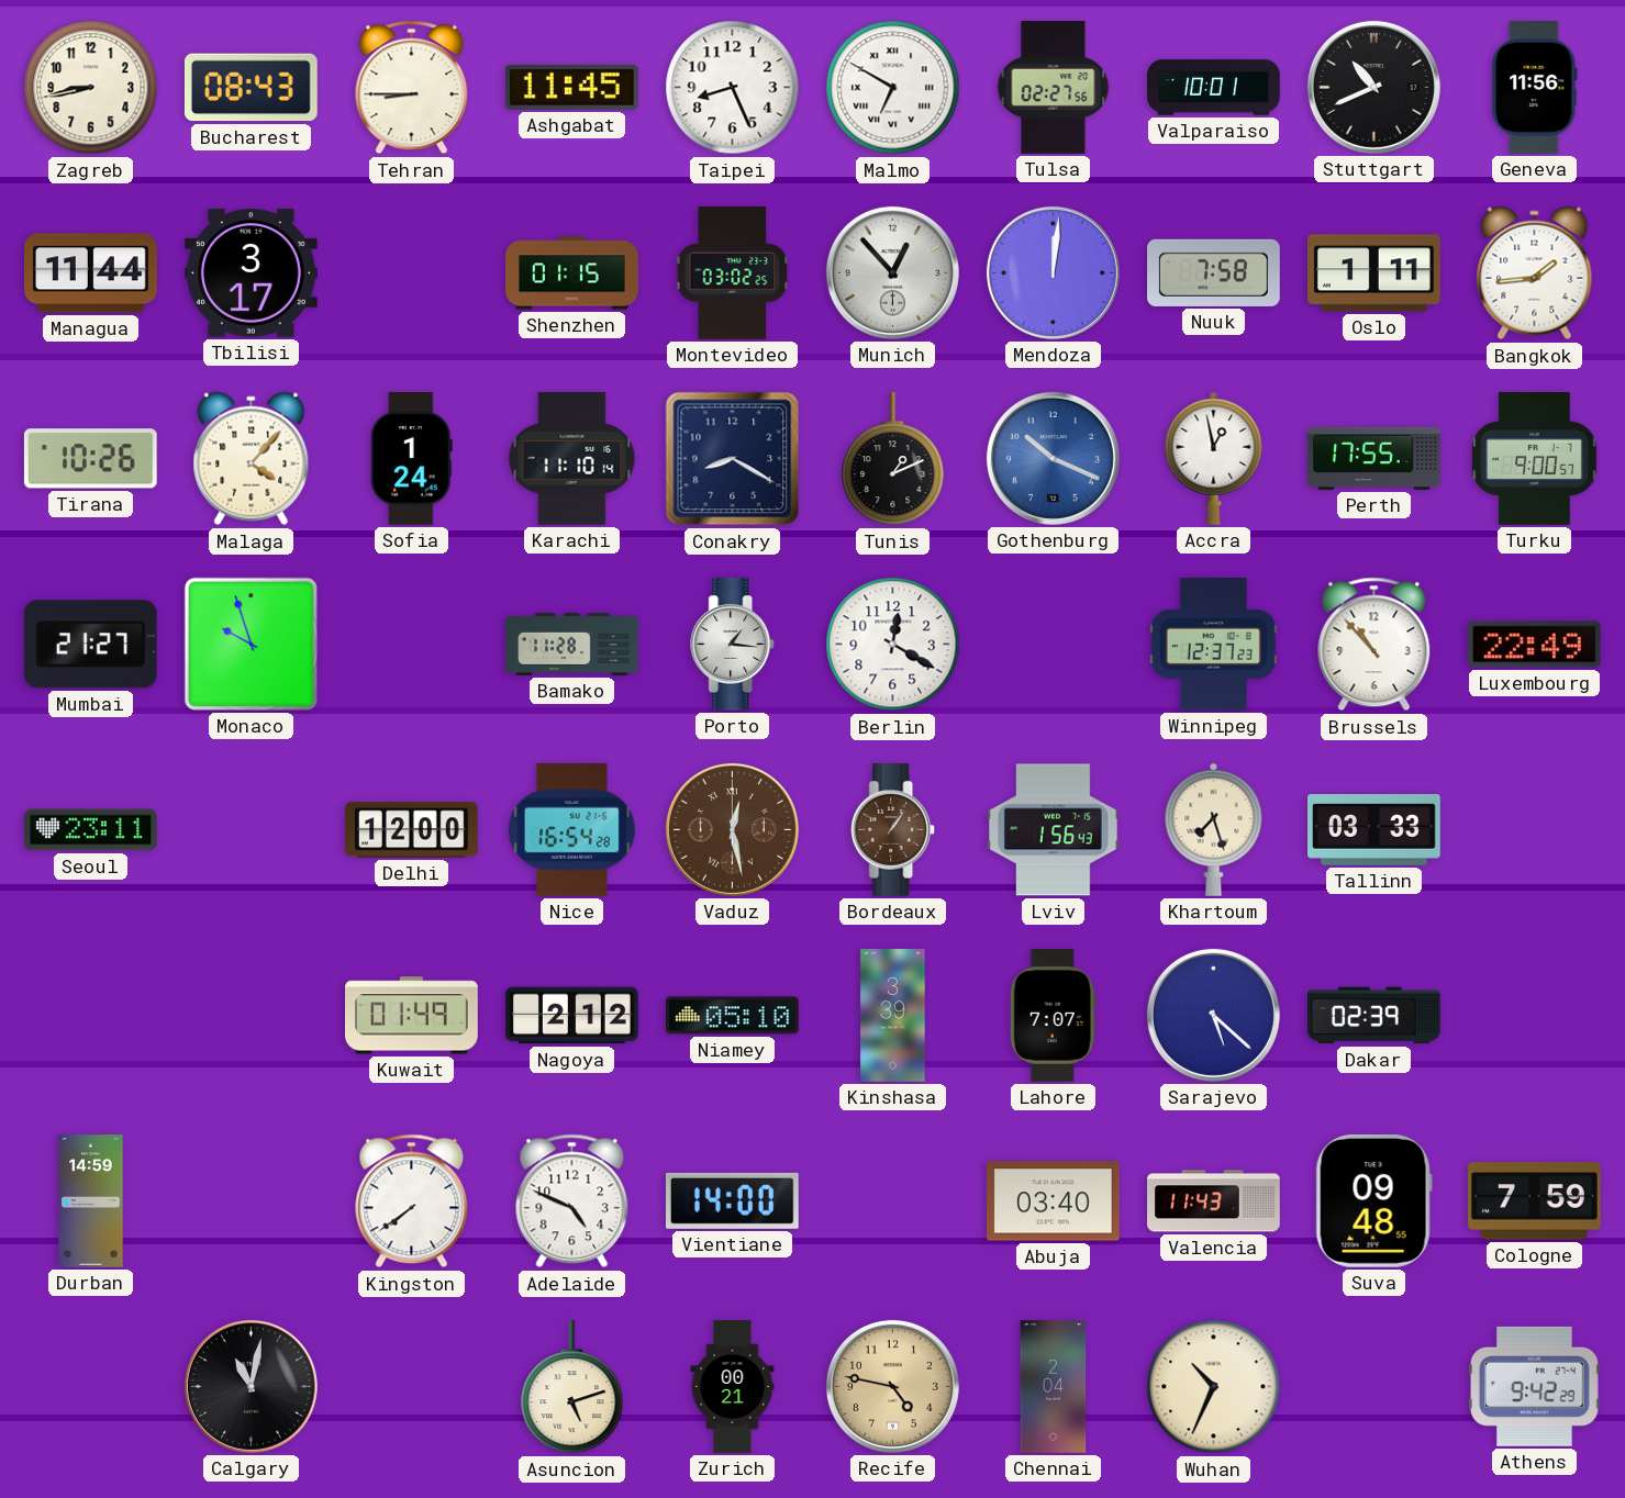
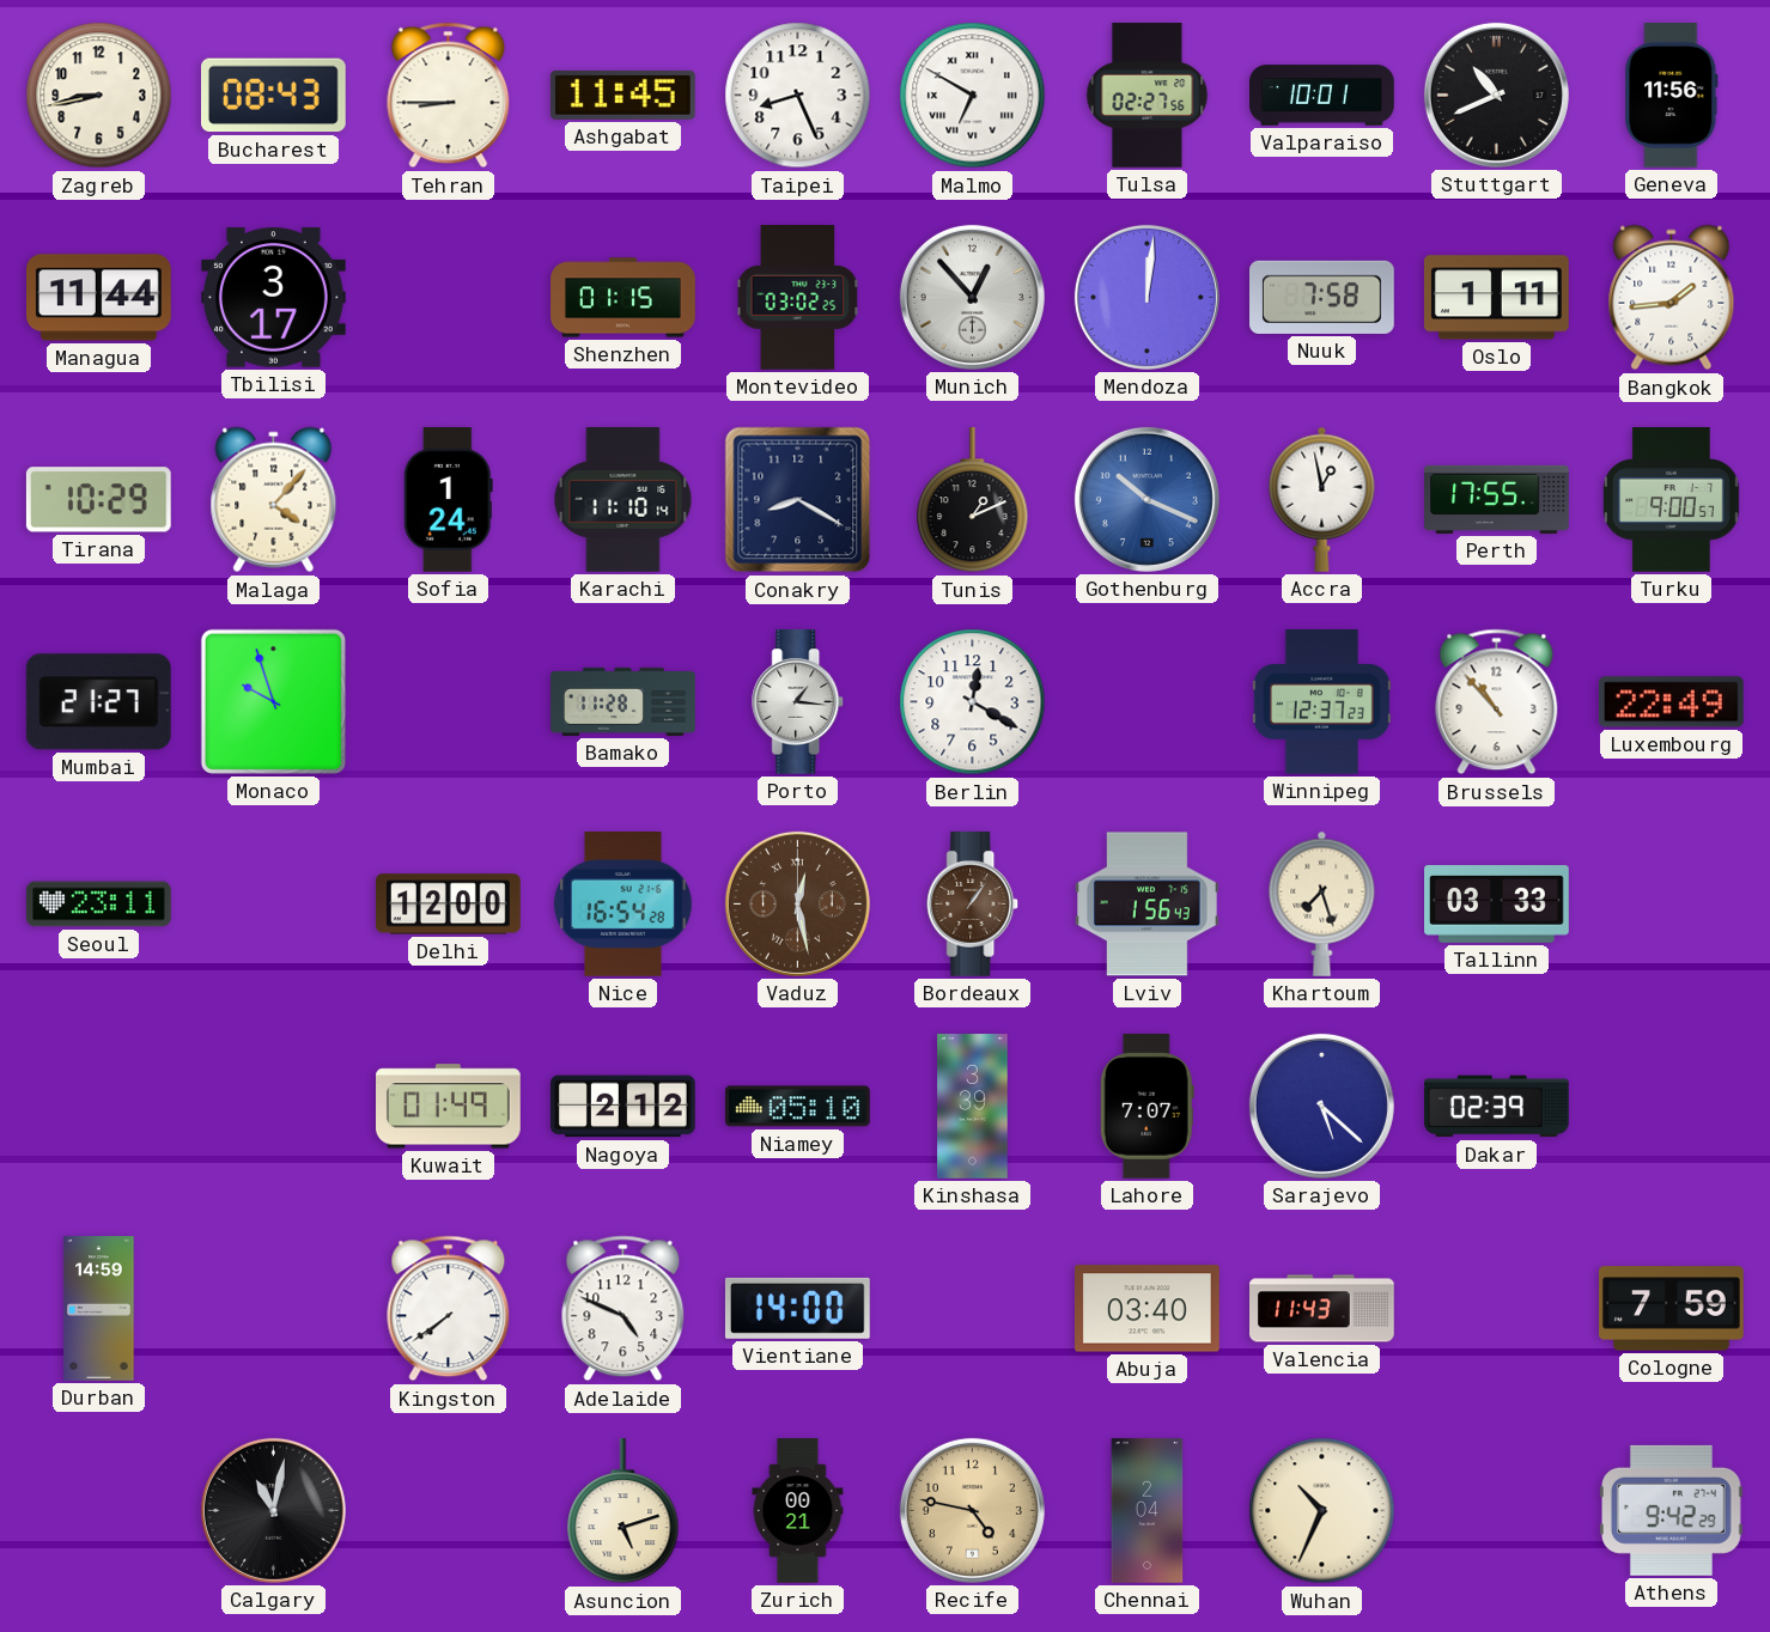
Tirana: 10:26 -> 10:29 (98, 500)
Suva: 09:48 -> none (1373, 1200)
